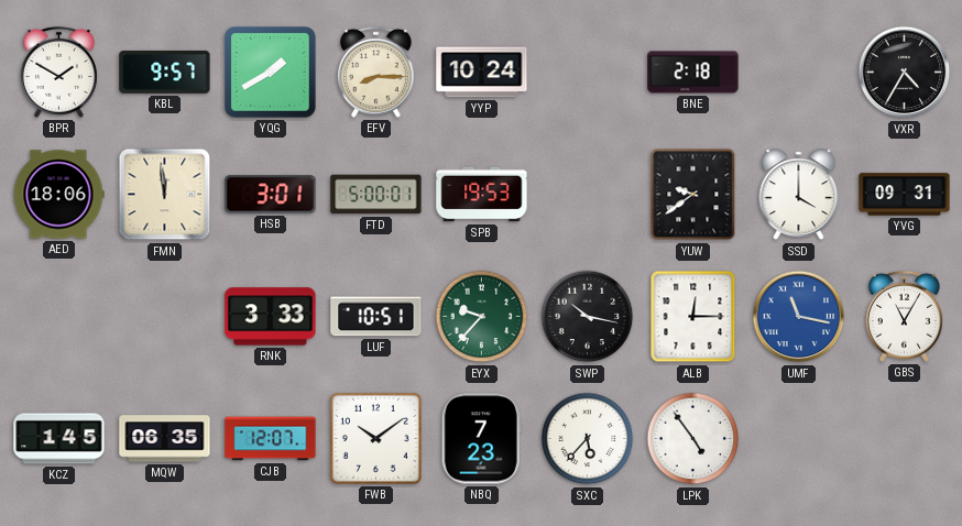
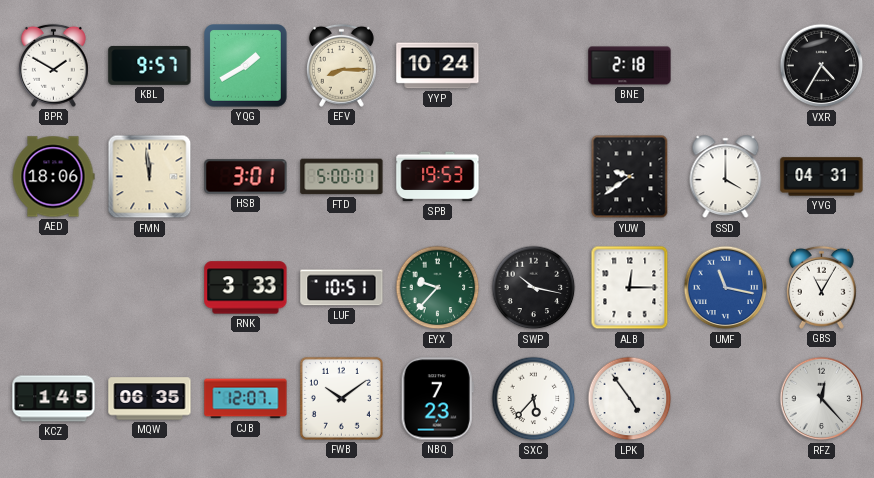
YVG: 09:31 -> 04:31 (822, 177)
RFZ: none -> 12:23 (822, 399)
